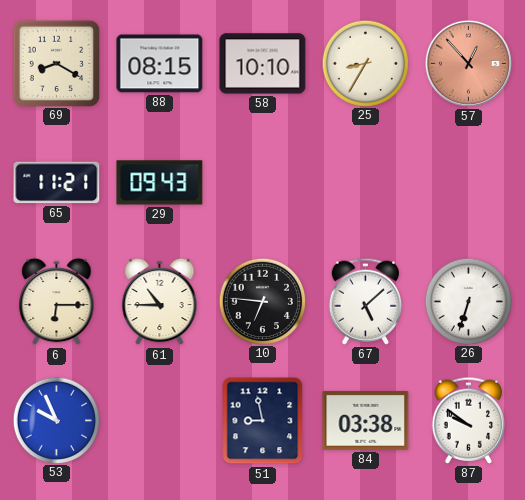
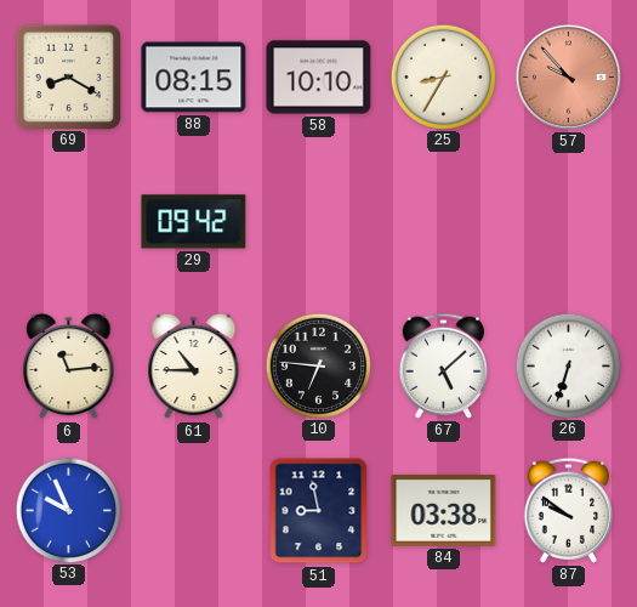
57: 12:53 -> 9:53 (568, 76)
65: 11:21 -> none (57, 183)
29: 09:43 -> 09:42 (194, 222)
6: 6:15 -> 11:14 (69, 367)
